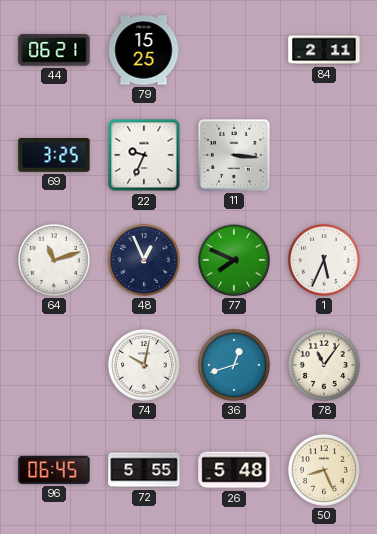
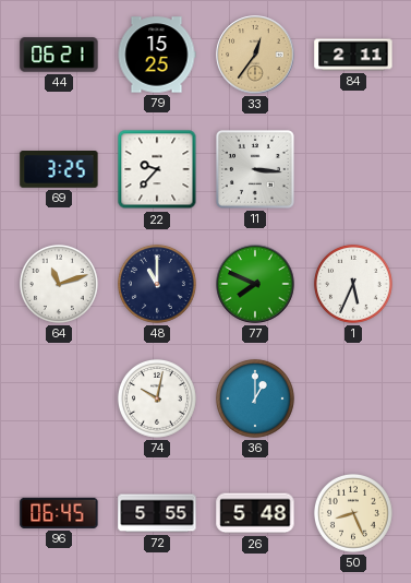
33: none -> 12:36 (255, 55)
22: 9:34 -> 9:37 (157, 169)
48: 12:56 -> 11:00 (157, 284)
36: 12:42 -> 1:00 (255, 398)
78: 11:06 -> none (324, 365)
